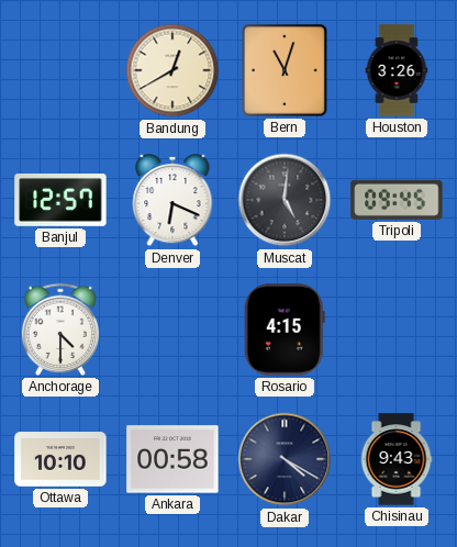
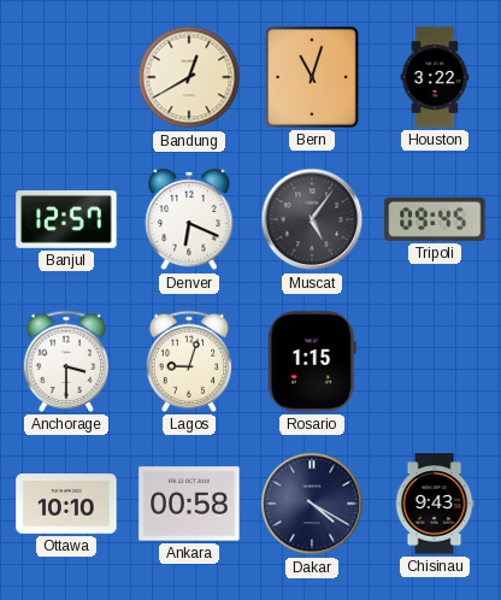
Houston: 3:26 -> 3:22 (435, 77)
Muscat: 5:01 -> 5:06 (312, 219)
Anchorage: 4:30 -> 3:30 (66, 361)
Lagos: none -> 9:03 (189, 361)
Rosario: 4:15 -> 1:15 (312, 361)
